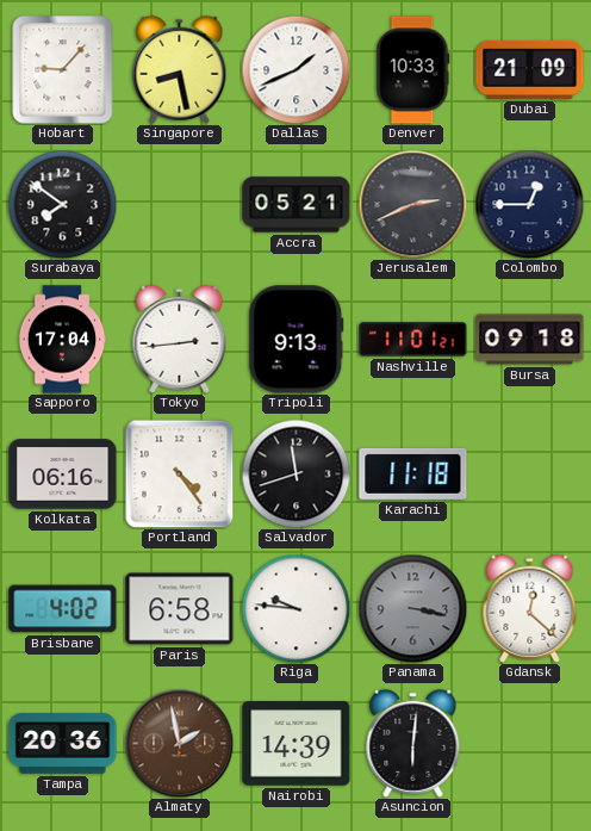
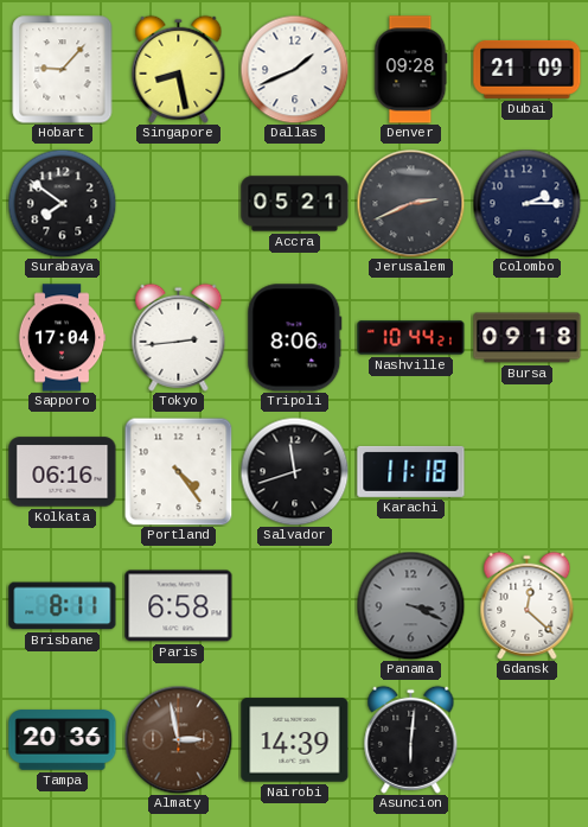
Denver: 10:33 -> 09:28 (411, 70)
Colombo: 12:45 -> 2:15 (526, 203)
Tripoli: 9:13 -> 8:06 (295, 338)
Nashville: 11:01 -> 10:44 (411, 338)
Brisbane: 4:02 -> 8:11 (63, 606)
Riga: 9:46 -> none (295, 608)
Panama: 3:17 -> 3:19 (410, 605)
Almaty: 1:58 -> 2:58 (178, 739)
